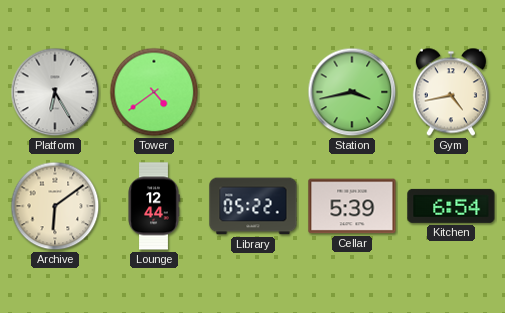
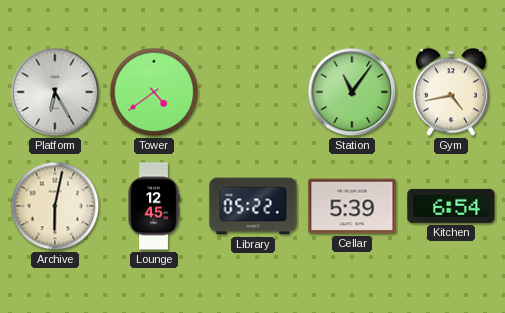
Station: 3:43 -> 11:06 (352, 92)
Archive: 6:09 -> 6:02 (55, 206)
Lounge: 12:44 -> 12:45 (154, 206)
